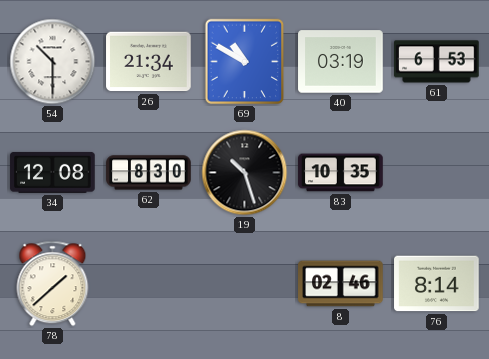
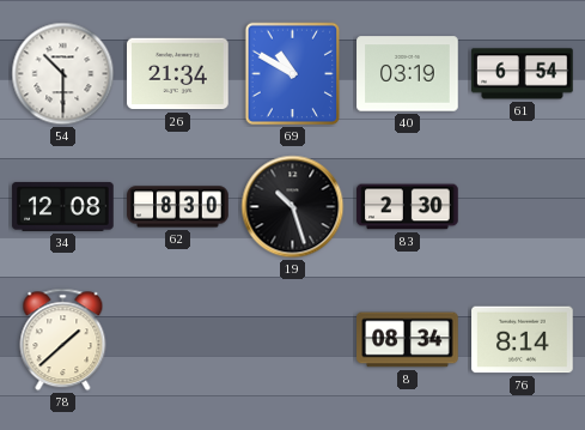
61: 6:53 -> 6:54 (523, 74)
83: 10:35 -> 2:30 (408, 207)
8: 02:46 -> 08:34 (408, 340)
